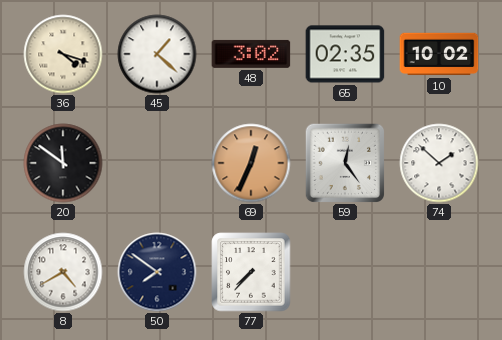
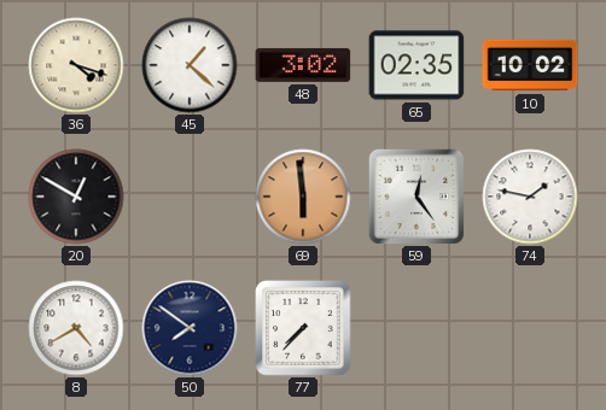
20: 11:51 -> 12:50 (76, 197)
69: 12:34 -> 5:59 (303, 197)
74: 1:52 -> 1:47 (530, 197)
